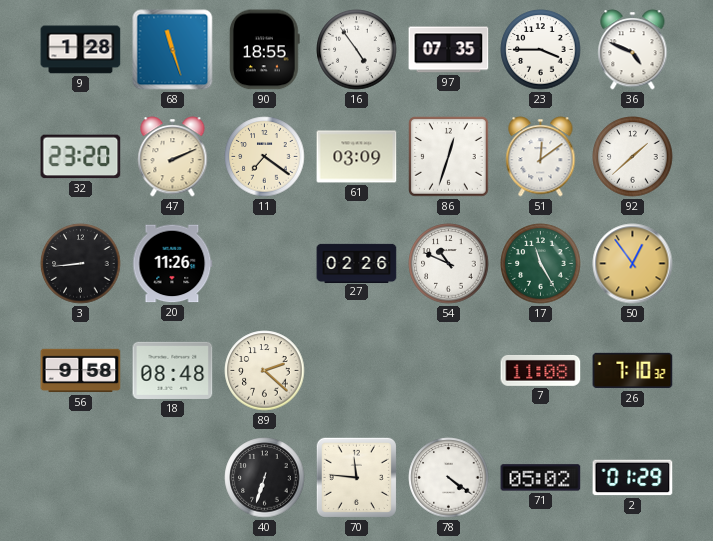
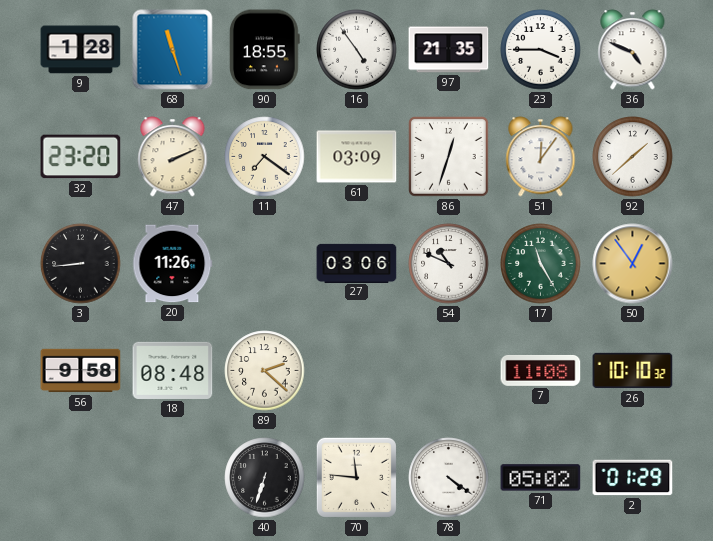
97: 07:35 -> 21:35 (449, 50)
51: 12:09 -> 12:06 (541, 157)
27: 02:26 -> 03:06 (357, 263)
26: 7:10 -> 10:10 (633, 371)
